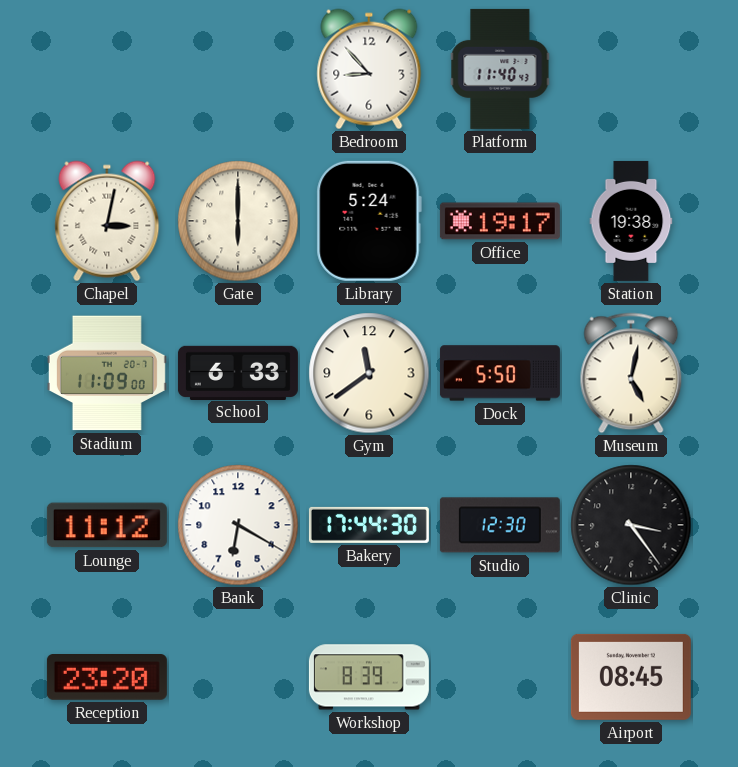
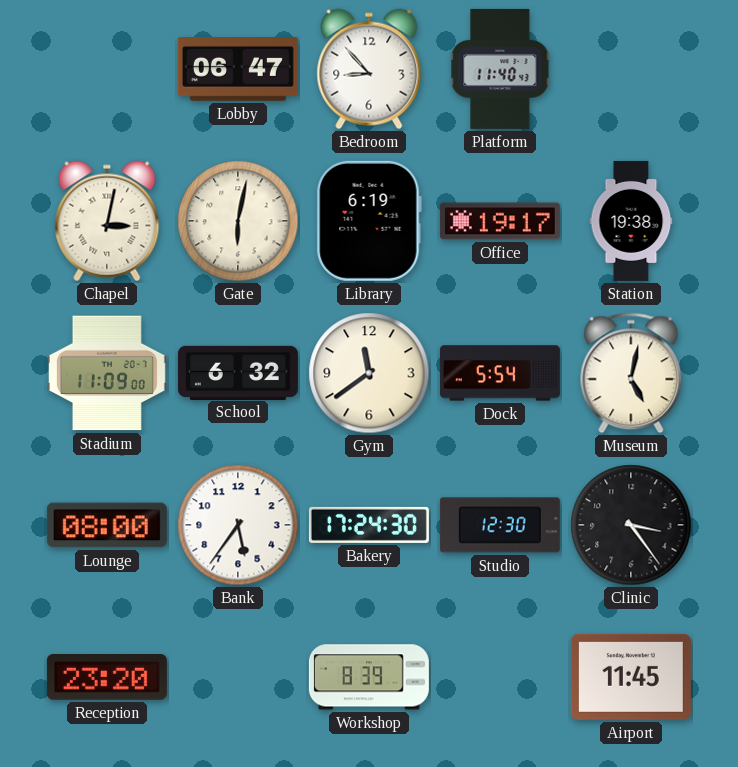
Lobby: none -> 06:47 (238, 69)
Gate: 6:00 -> 6:02 (238, 221)
Library: 5:24 -> 6:19 (369, 221)
School: 6:33 -> 6:32 (238, 372)
Dock: 5:50 -> 5:54 (500, 373)
Lounge: 11:12 -> 08:00 (107, 525)
Bank: 6:20 -> 5:36 (238, 525)
Bakery: 17:44 -> 17:24 (369, 525)
Airport: 08:45 -> 11:45 (631, 677)
